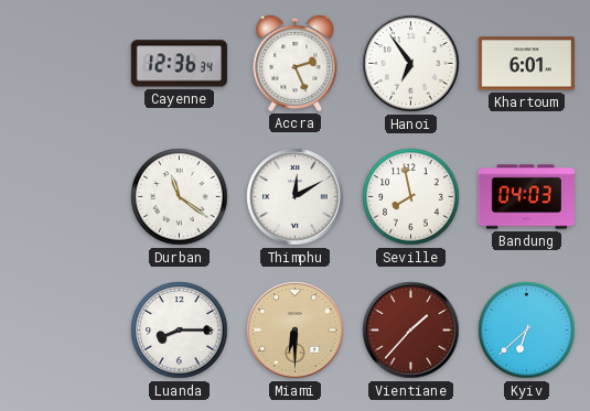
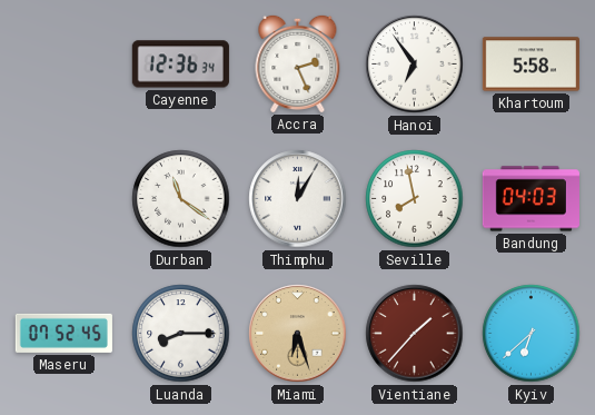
Khartoum: 6:01 -> 5:58 (530, 65)
Thimphu: 12:10 -> 12:05 (298, 199)
Maseru: none -> 07:52 (63, 333)
Miami: 6:30 -> 6:27 (298, 334)
